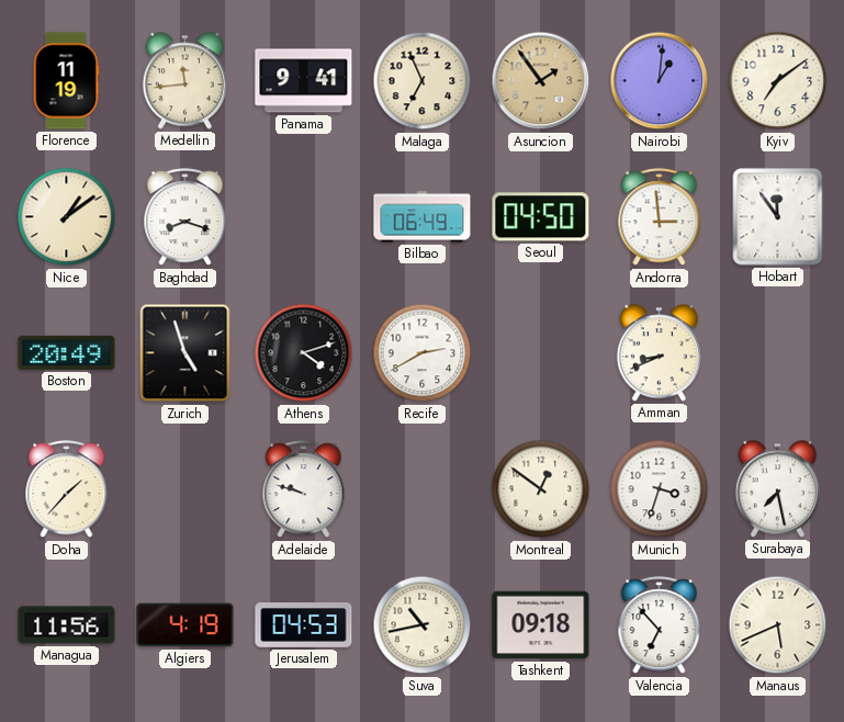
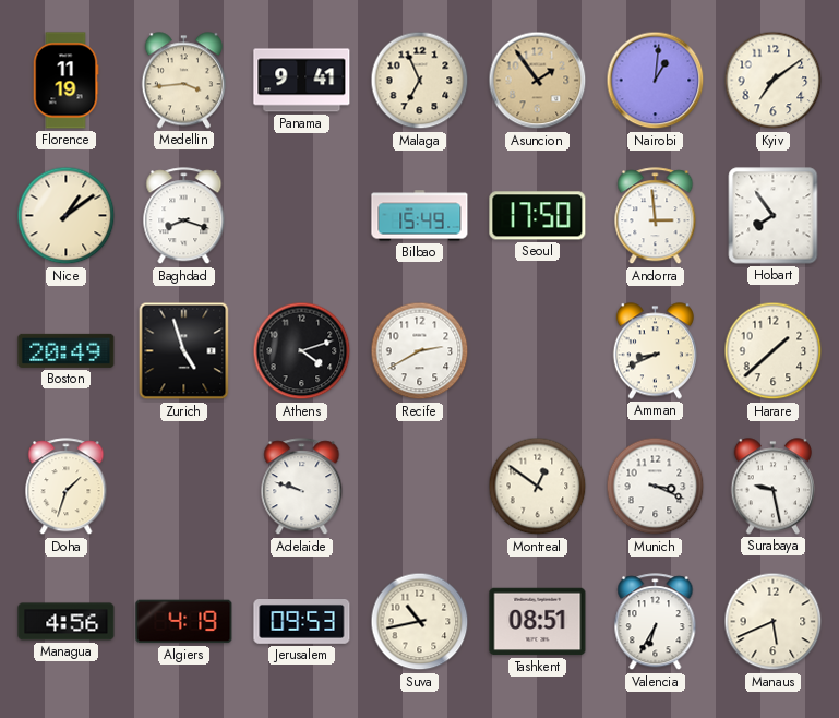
Medellin: 11:44 -> 3:44 (183, 81)
Bilbao: 06:49 -> 15:49 (420, 216)
Seoul: 04:50 -> 17:50 (538, 216)
Hobart: 11:54 -> 7:54 (774, 216)
Harare: none -> 1:38 (774, 351)
Doha: 1:37 -> 1:33 (67, 487)
Munich: 3:33 -> 3:19 (656, 487)
Surabaya: 7:28 -> 9:28 (772, 487)
Managua: 11:56 -> 4:56 (67, 622)
Jerusalem: 04:53 -> 09:53 (302, 622)
Tashkent: 09:18 -> 08:51 (538, 622)
Valencia: 6:53 -> 6:35 (656, 622)
